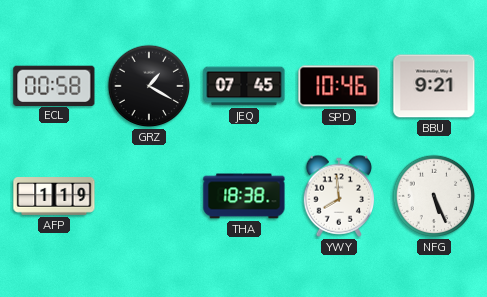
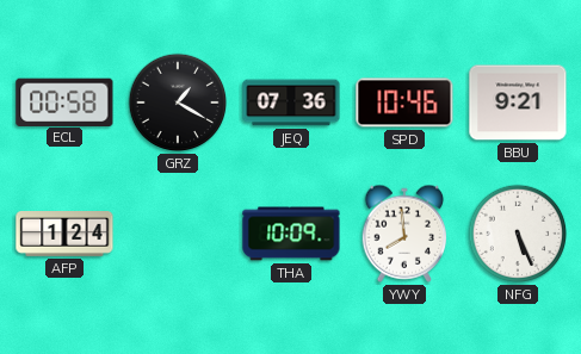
JEQ: 07:45 -> 07:36 (291, 103)
AFP: 1:19 -> 1:24 (64, 235)
THA: 18:38 -> 10:09 (291, 234)
